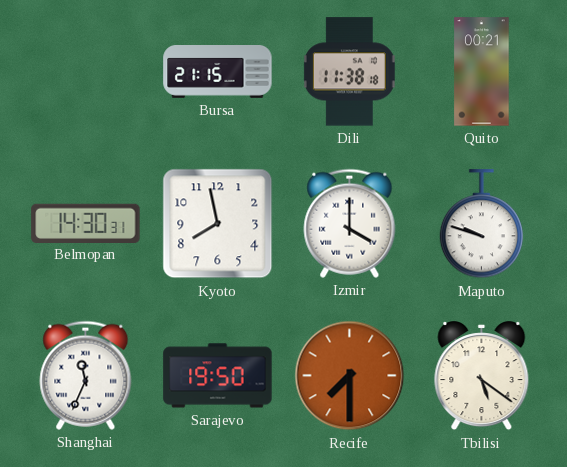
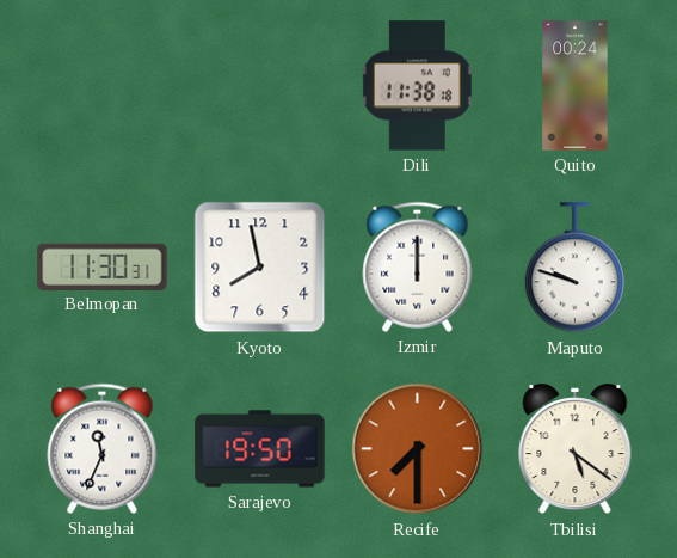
Bursa: 21:15 -> none (218, 72)
Quito: 00:21 -> 00:24 (576, 86)
Belmopan: 14:30 -> 11:30 (103, 266)
Izmir: 4:00 -> 12:00 (418, 266)
